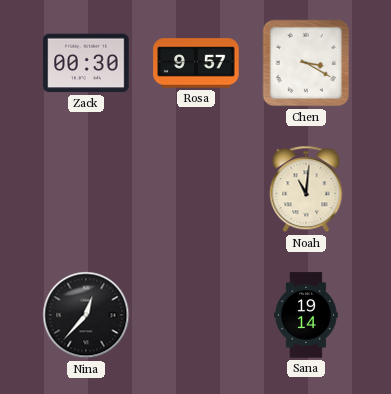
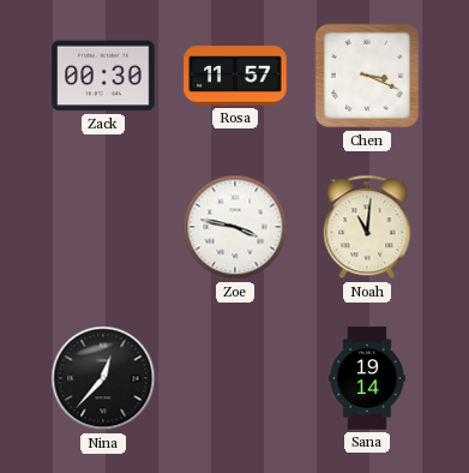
Rosa: 9:57 -> 11:57 (235, 76)
Chen: 3:20 -> 3:19 (367, 76)
Zoe: none -> 3:47 (235, 227)
